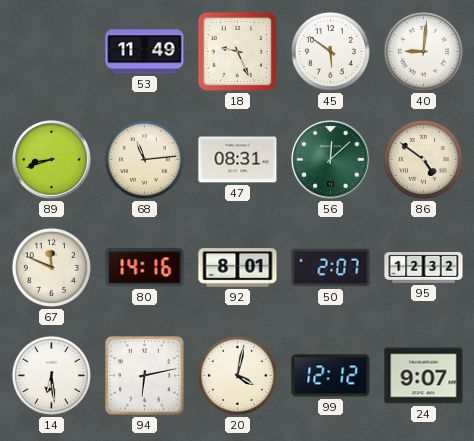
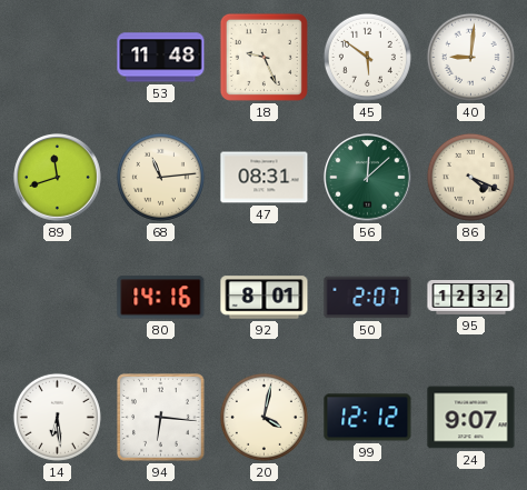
53: 11:49 -> 11:48 (161, 58)
89: 8:42 -> 11:42 (58, 178)
86: 4:51 -> 4:19 (470, 177)
67: 11:49 -> none (51, 267)
94: 6:13 -> 6:16 (161, 418)
